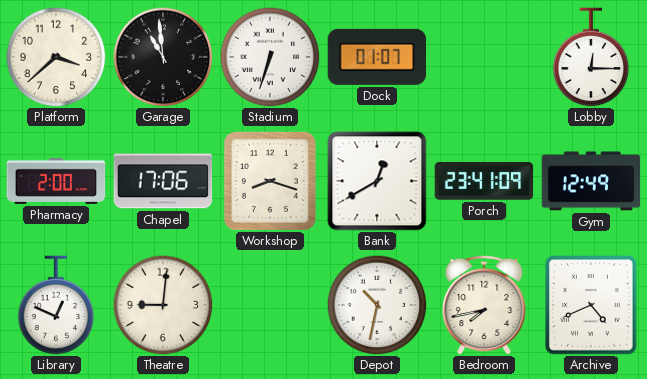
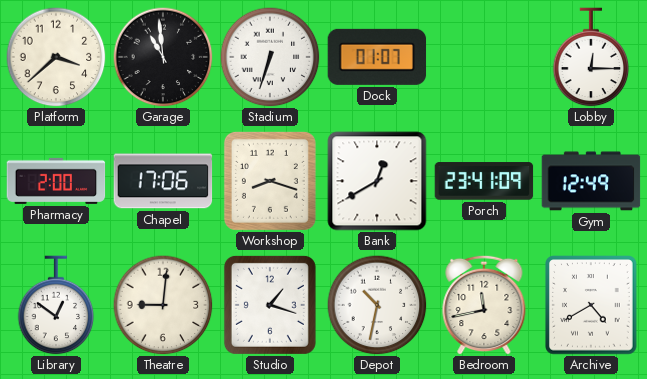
Library: 12:49 -> 12:51 (56, 305)
Studio: none -> 1:18 (270, 305)
Bedroom: 7:43 -> 11:43 (484, 305)
Archive: 4:41 -> 4:40 (591, 305)
